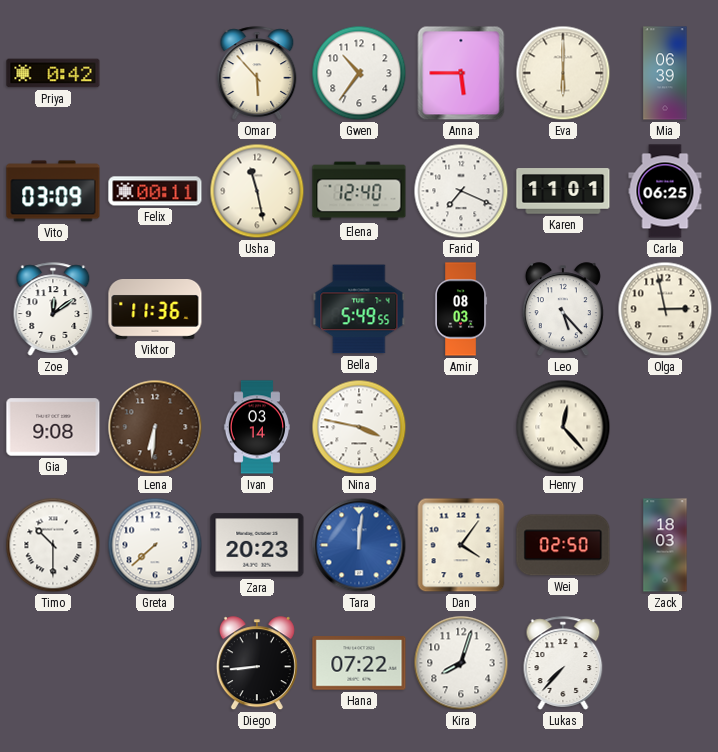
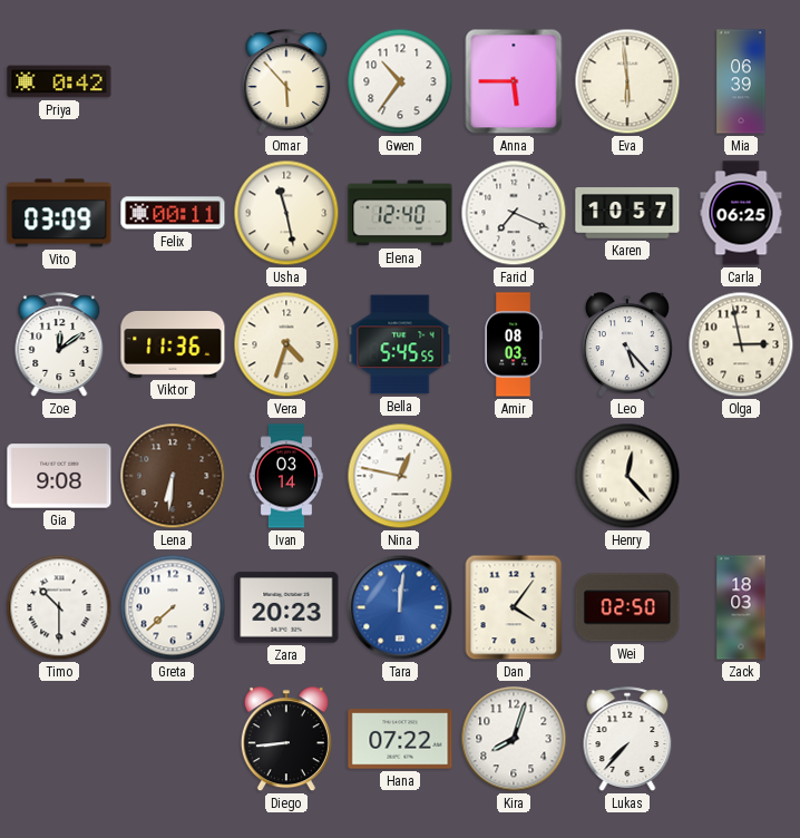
Eva: 6:00 -> 5:59 (627, 81)
Karen: 11:01 -> 10:57 (627, 213)
Vera: none -> 4:33 (286, 344)
Bella: 5:49 -> 5:45 (400, 344)
Nina: 3:47 -> 12:47 (400, 476)
